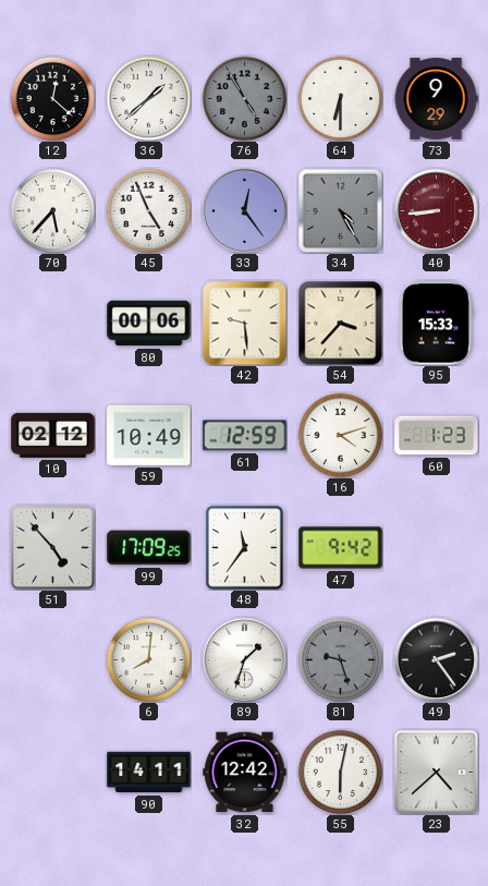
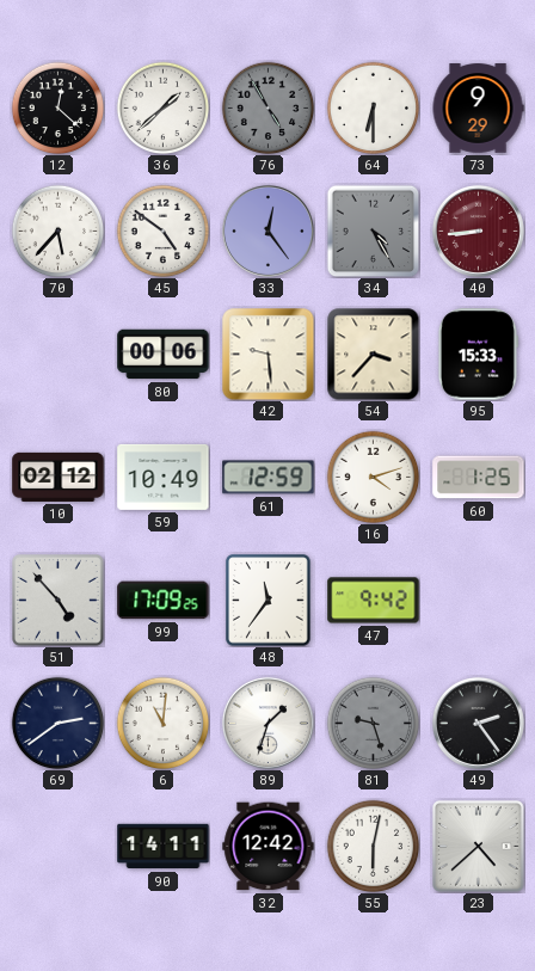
45: 4:56 -> 4:51 (162, 231)
60: 1:23 -> 1:25 (479, 478)
69: none -> 2:39 (57, 723)
6: 8:01 -> 11:01 (162, 723)
